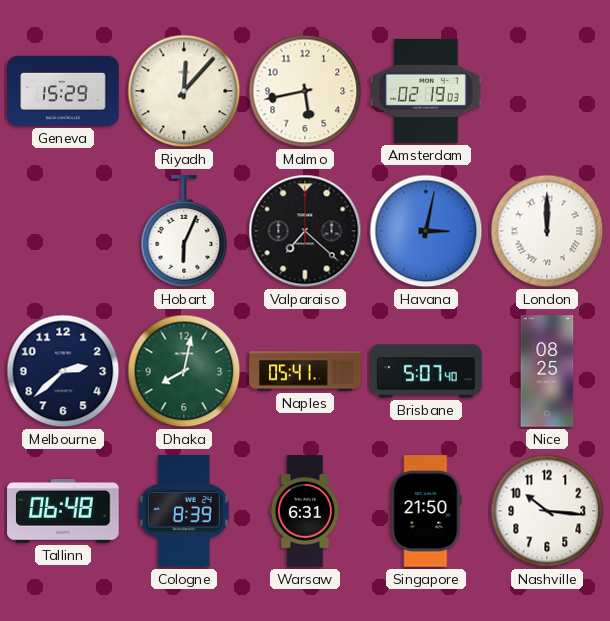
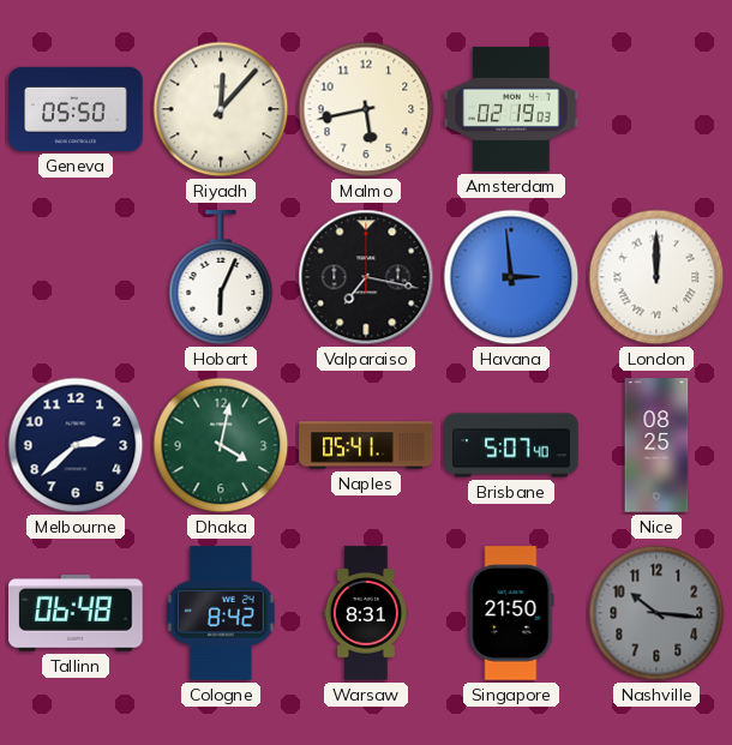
Geneva: 15:29 -> 05:50 (76, 109)
Valparaiso: 7:22 -> 7:17 (366, 277)
Havana: 3:02 -> 2:59 (511, 277)
Dhaka: 8:02 -> 4:02 (221, 445)
Cologne: 8:39 -> 8:42 (221, 613)
Warsaw: 6:31 -> 8:31 (366, 613)
Nashville dial: white -> grey (656, 613)
